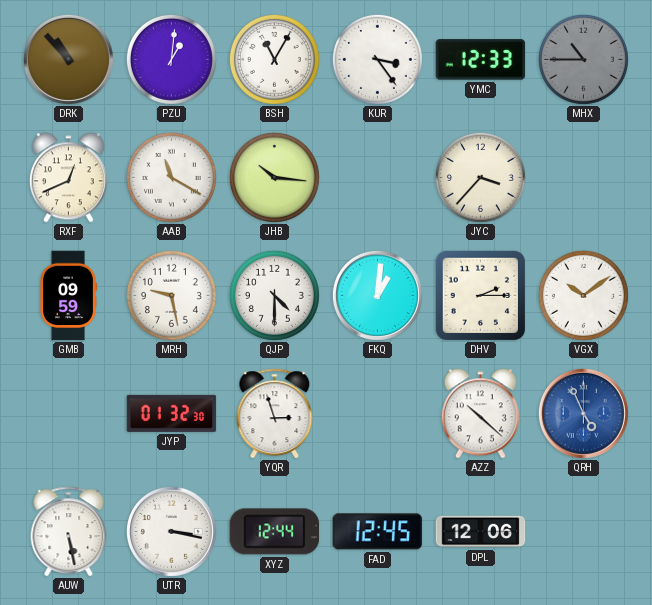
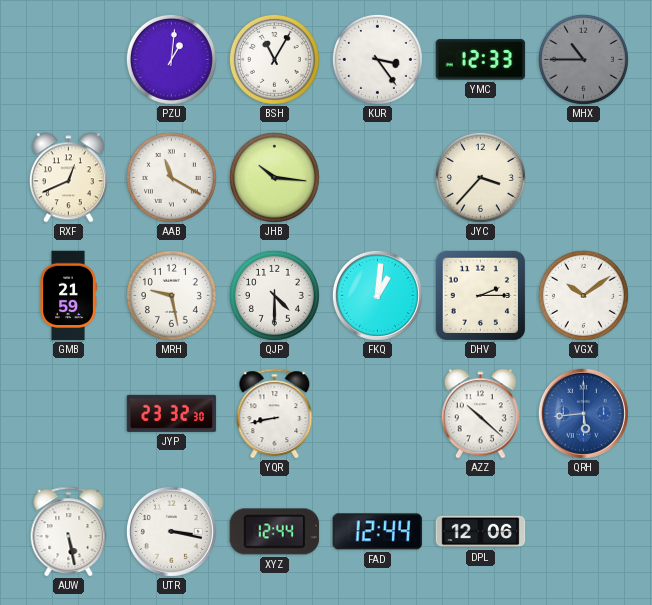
DRK: 10:53 -> none (68, 59)
GMB: 09:59 -> 21:59 (68, 296)
JYP: 01:32 -> 23:32 (172, 413)
YQR: 2:57 -> 8:43 (275, 414)
QRH: 4:56 -> 5:44 (583, 413)
FAD: 12:45 -> 12:44 (378, 532)
